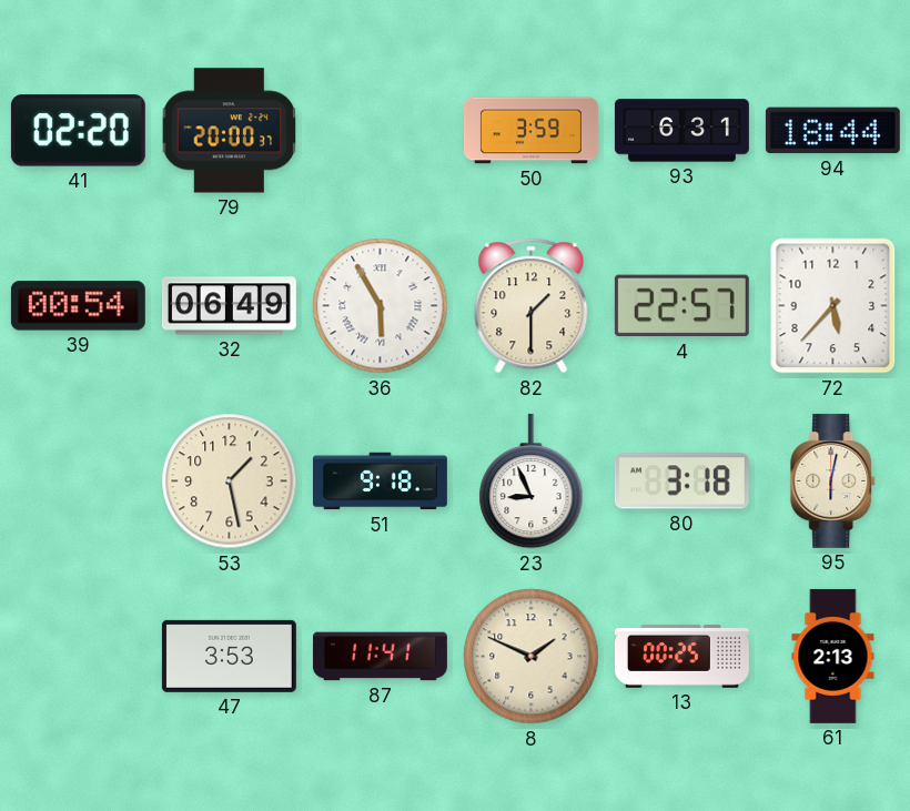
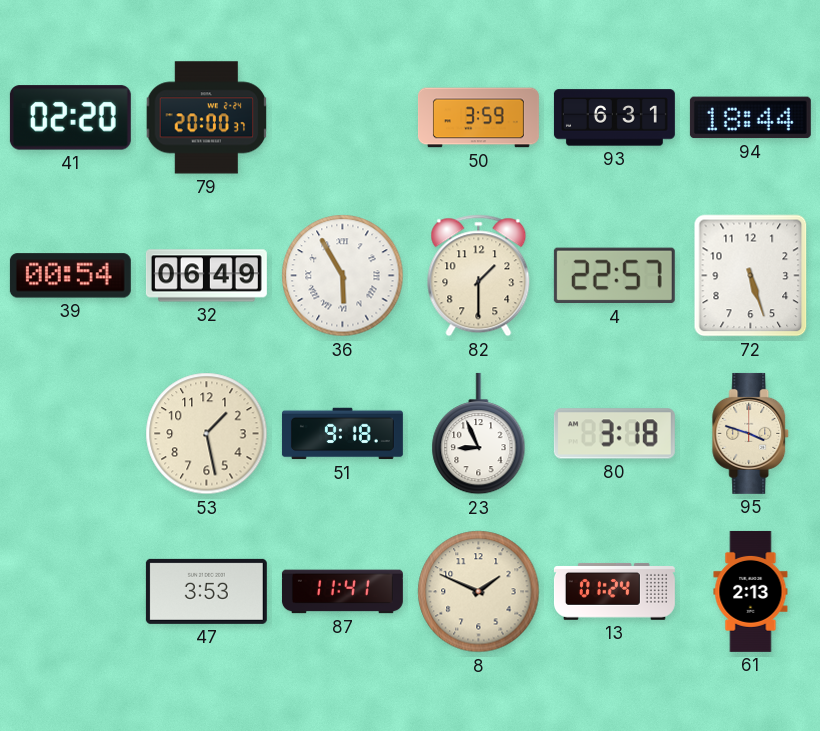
72: 5:37 -> 5:27 (751, 276)
95: 6:02 -> 3:48 (751, 433)
13: 00:25 -> 01:24 (614, 591)
